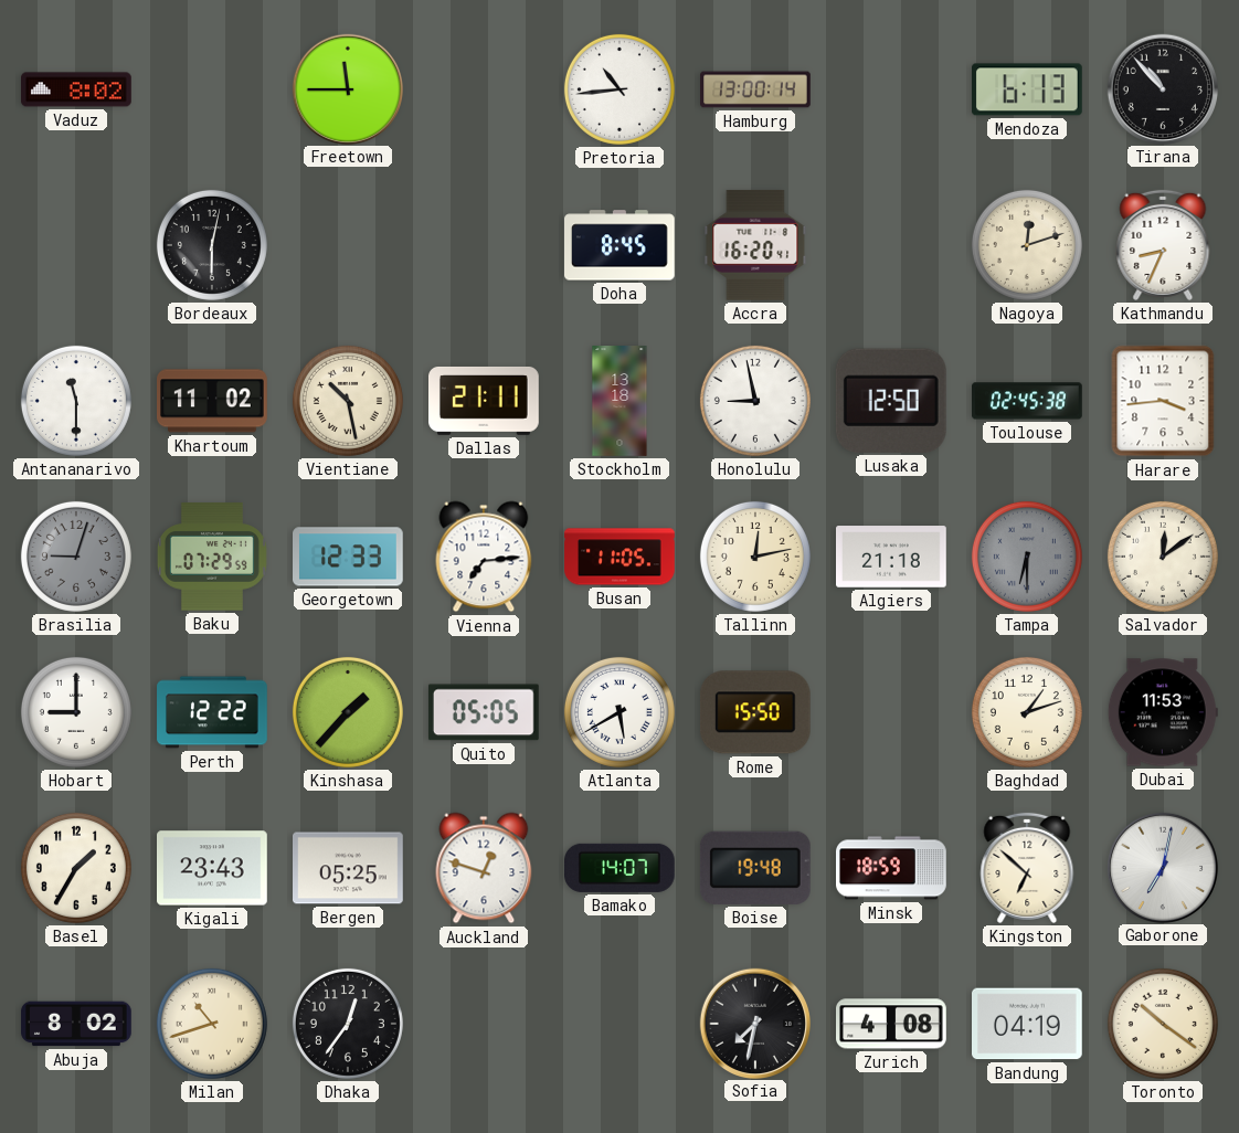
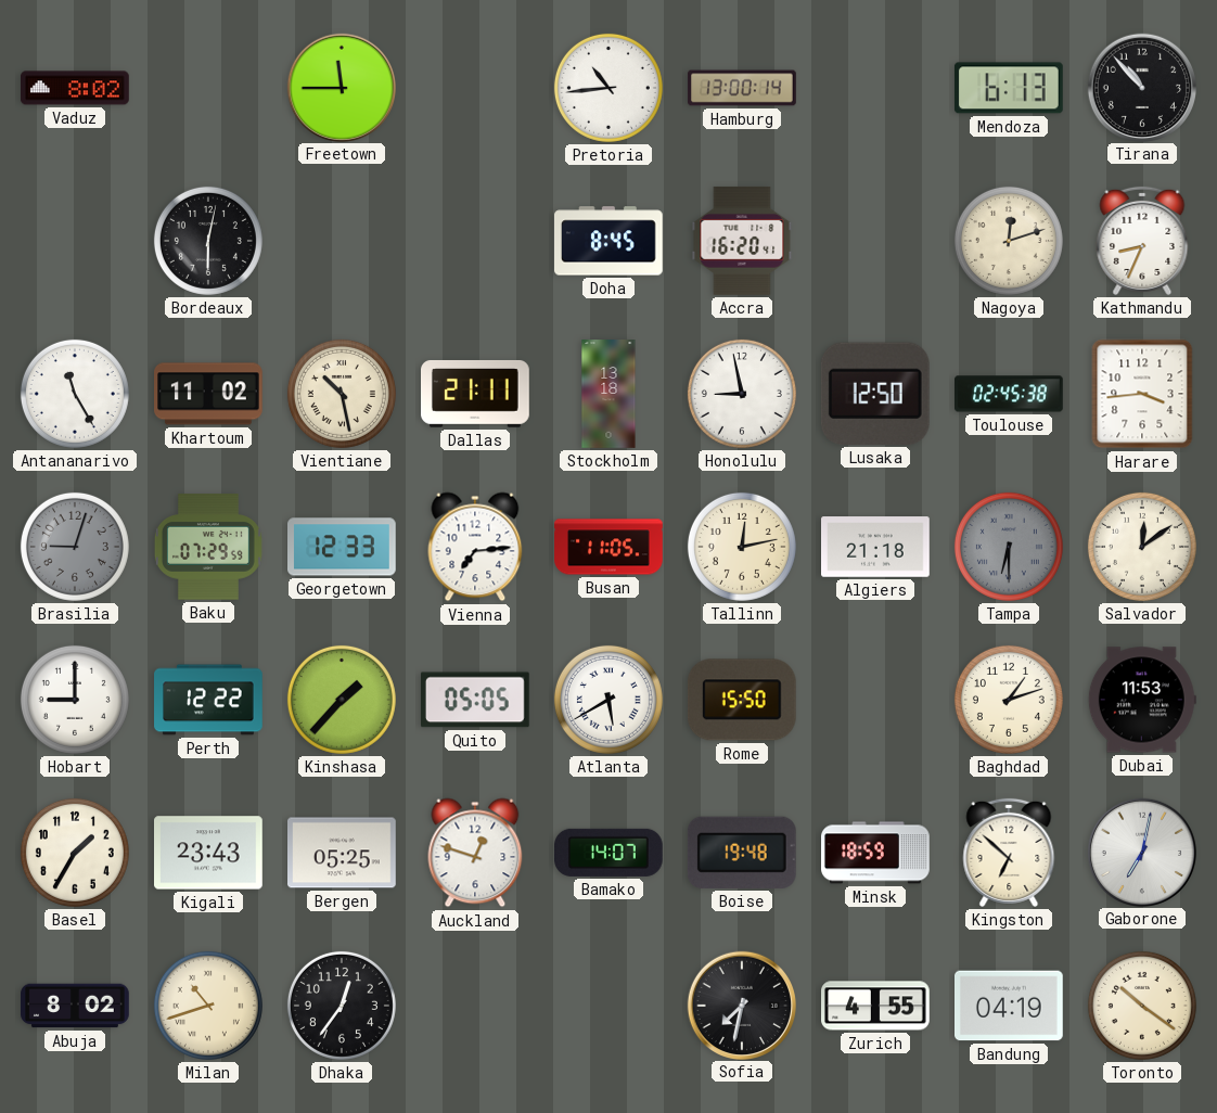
Antananarivo: 11:30 -> 11:25 (75, 394)
Zurich: 4:08 -> 4:55 (876, 1006)
